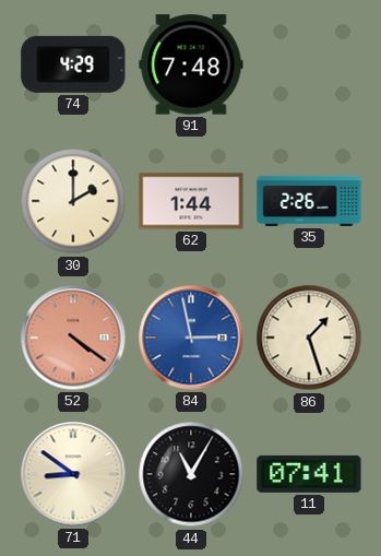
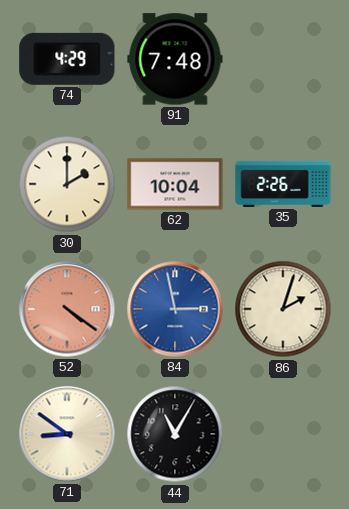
62: 1:44 -> 10:04 (175, 184)
86: 1:27 -> 2:03 (283, 309)
11: 07:41 -> none (309, 474)
